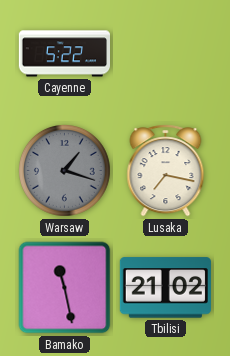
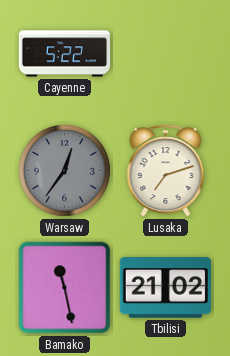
Warsaw: 1:18 -> 12:36 (65, 171)
Lusaka: 7:17 -> 7:12 (166, 171)
